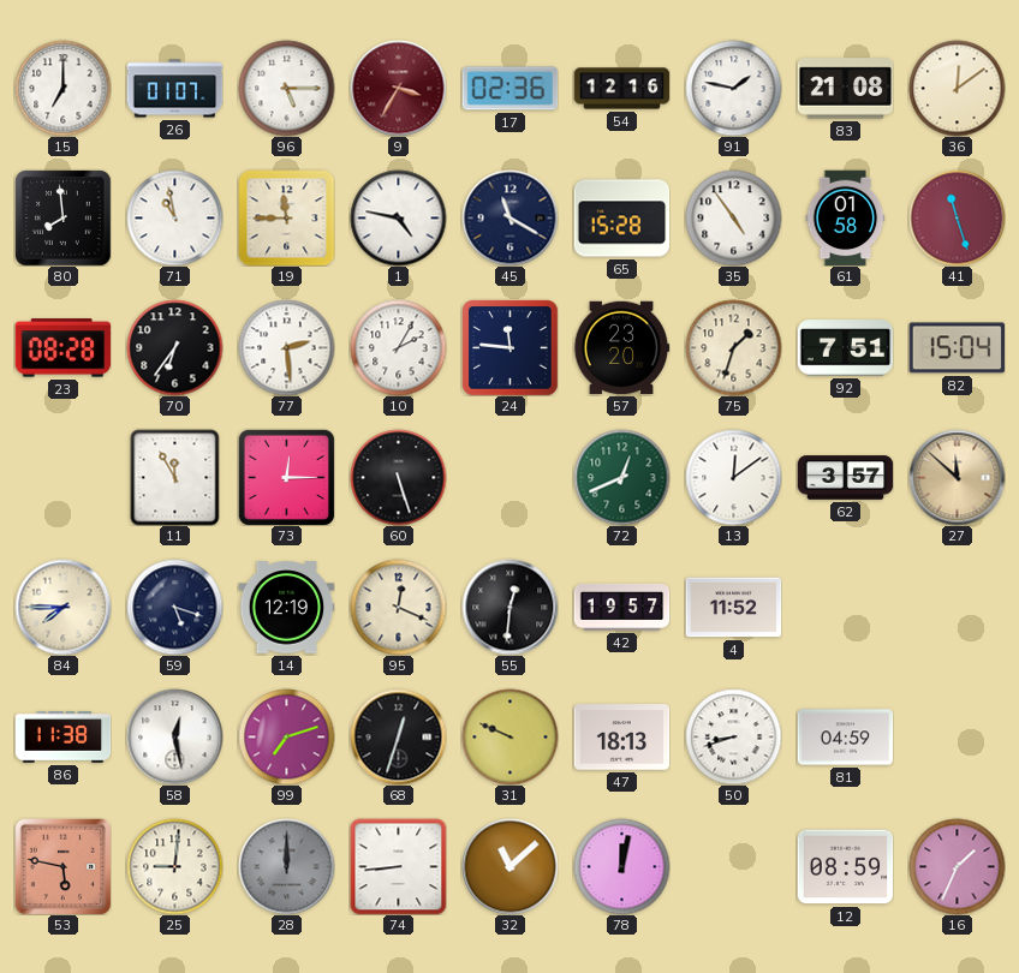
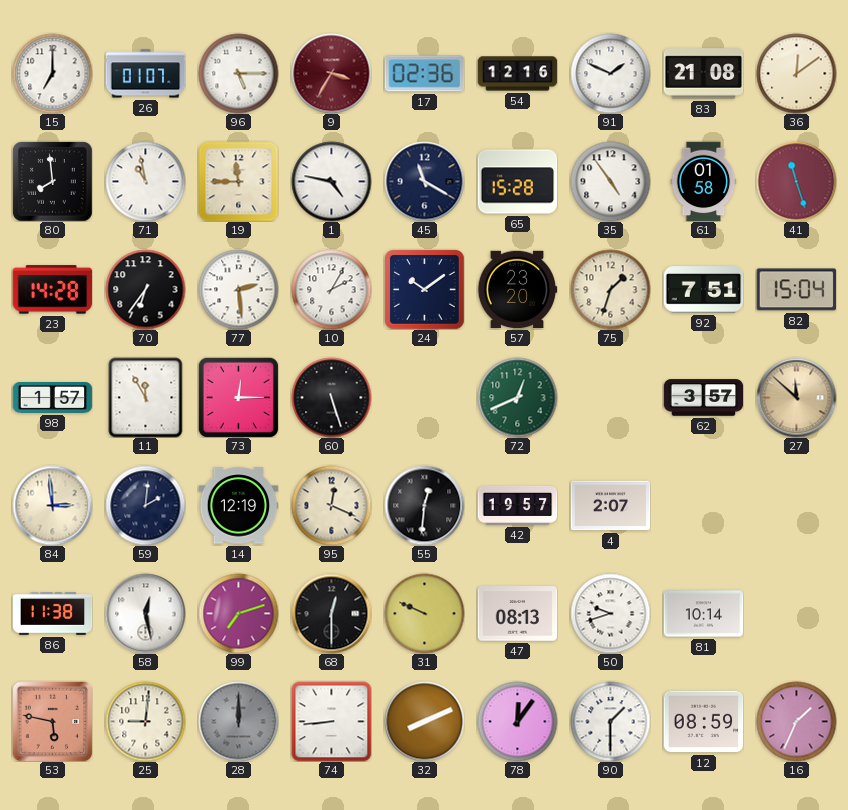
91: 1:47 -> 1:49 (610, 73)
23: 08:28 -> 14:28 (52, 290)
24: 11:46 -> 10:09 (424, 289)
98: none -> 1:57 (52, 398)
13: 12:09 -> none (733, 477)
84: 7:45 -> 2:59 (52, 505)
59: 5:18 -> 2:01 (145, 505)
4: 11:52 -> 2:07 (610, 506)
68: 12:33 -> 12:30 (331, 613)
47: 18:13 -> 08:13 (517, 614)
50: 8:42 -> 9:42 (610, 613)
81: 04:59 -> 10:14 (703, 614)
32: 11:08 -> 8:11 (424, 721)
78: 12:02 -> 12:06 (517, 721)
90: none -> 1:30 (610, 721)
